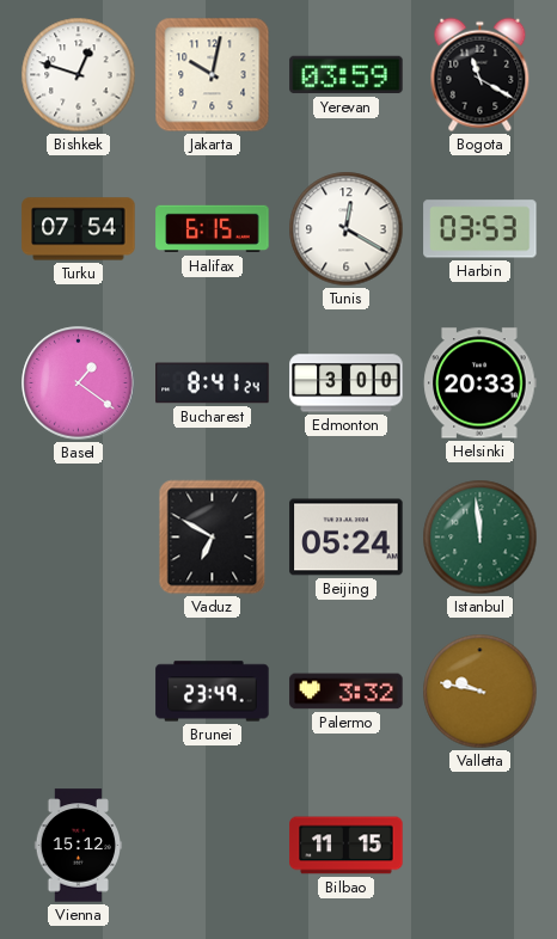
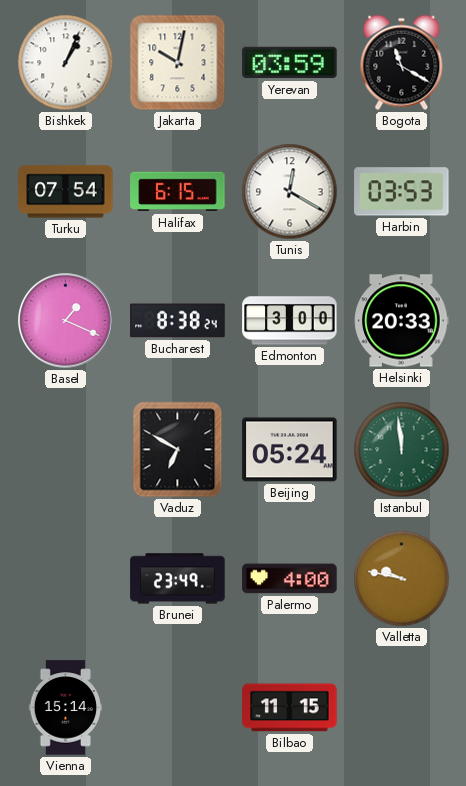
Bishkek: 12:48 -> 1:04 (66, 63)
Basel: 1:21 -> 1:19 (66, 321)
Bucharest: 8:41 -> 8:38 (178, 321)
Palermo: 3:32 -> 4:00 (290, 579)
Vienna: 15:12 -> 15:14 (66, 708)
